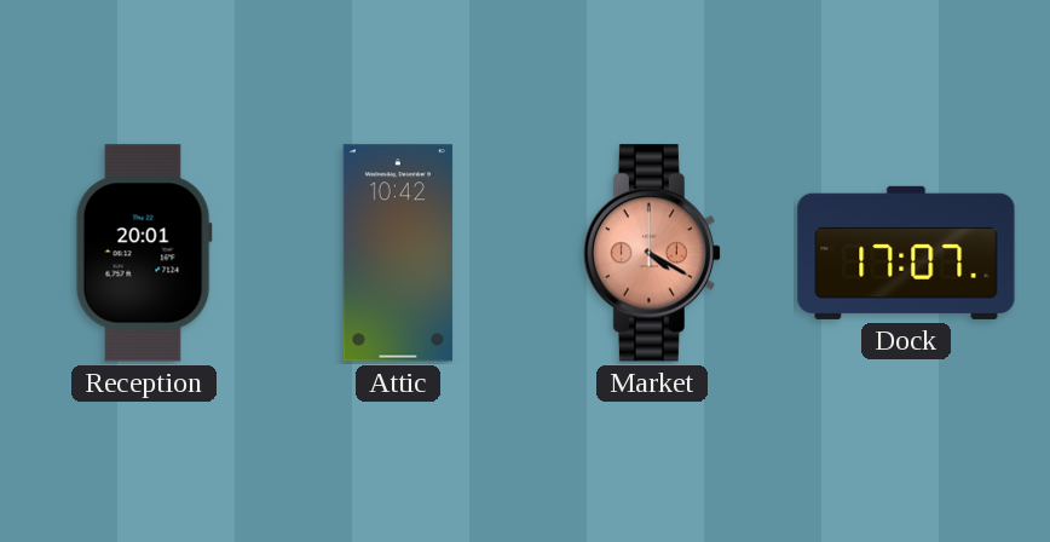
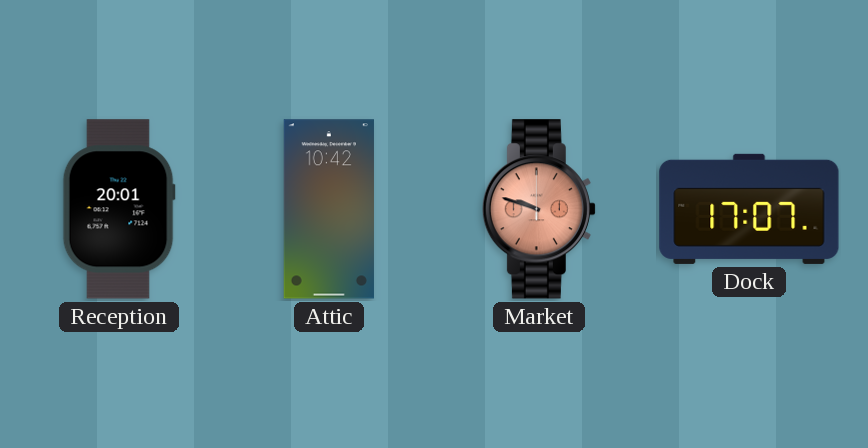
Market: 4:20 -> 9:48 (539, 209)
